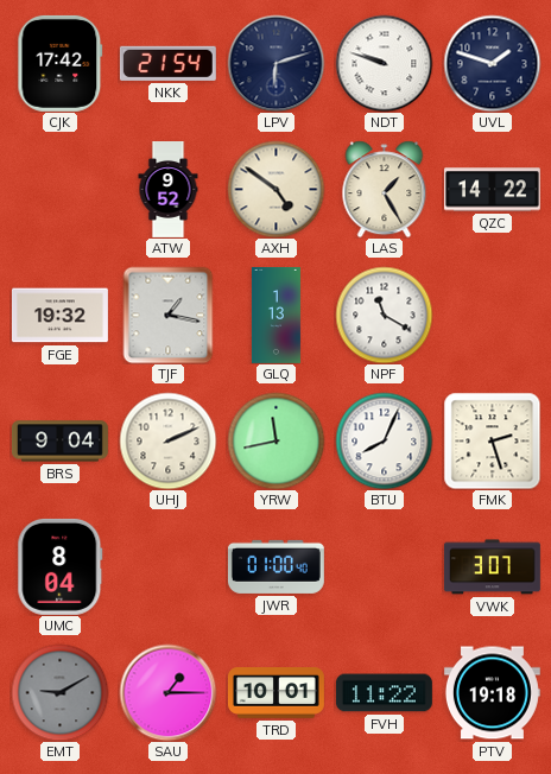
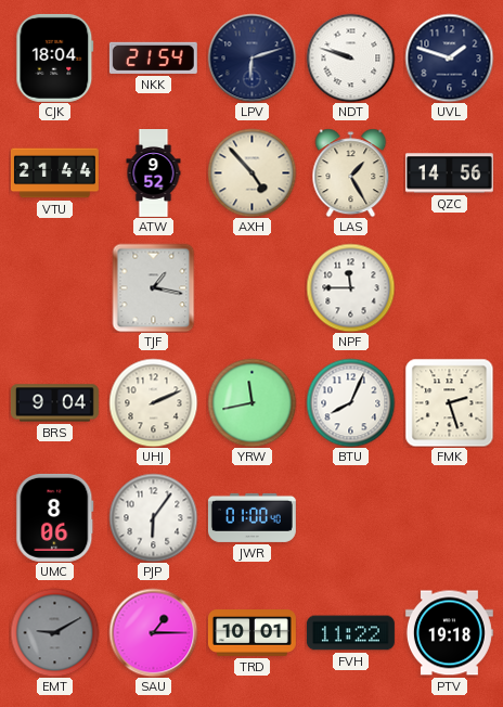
CJK: 17:42 -> 18:04 (55, 57)
VTU: none -> 21:44 (54, 173)
AXH: 4:51 -> 4:53 (251, 172)
QZC: 14:22 -> 14:56 (449, 173)
FGE: 19:32 -> none (59, 316)
GLQ: 1:13 -> none (275, 315)
NPF: 11:20 -> 11:45 (350, 287)
UMC: 8:04 -> 8:06 (55, 517)
PJP: none -> 6:06 (153, 517)
VWK: 3:07 -> none (492, 567)
